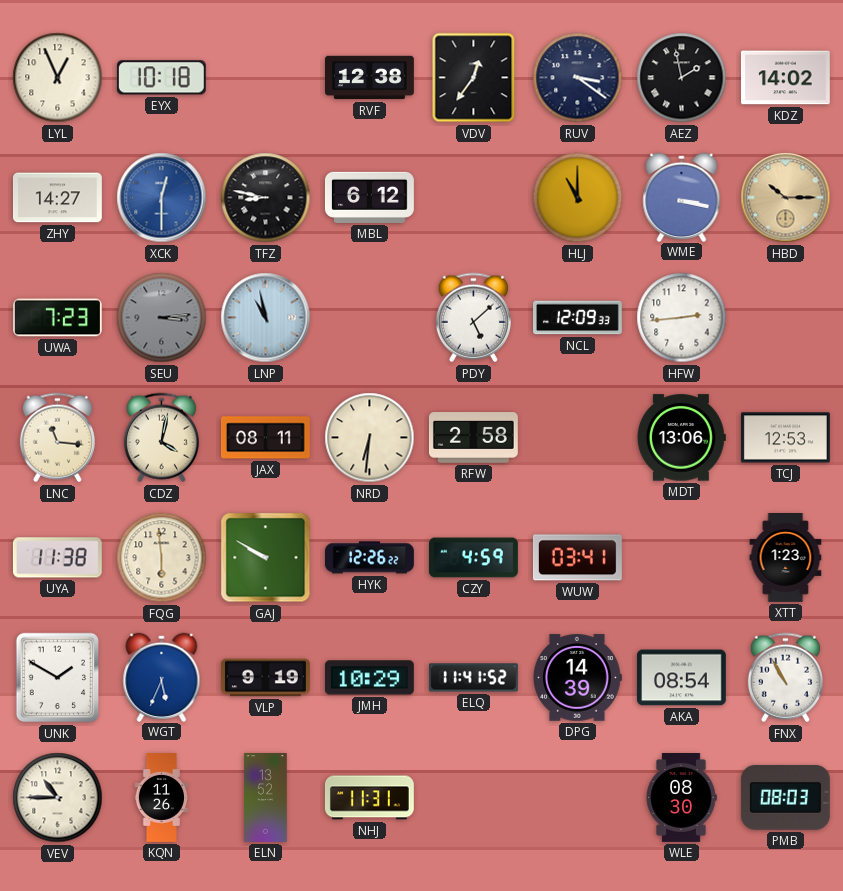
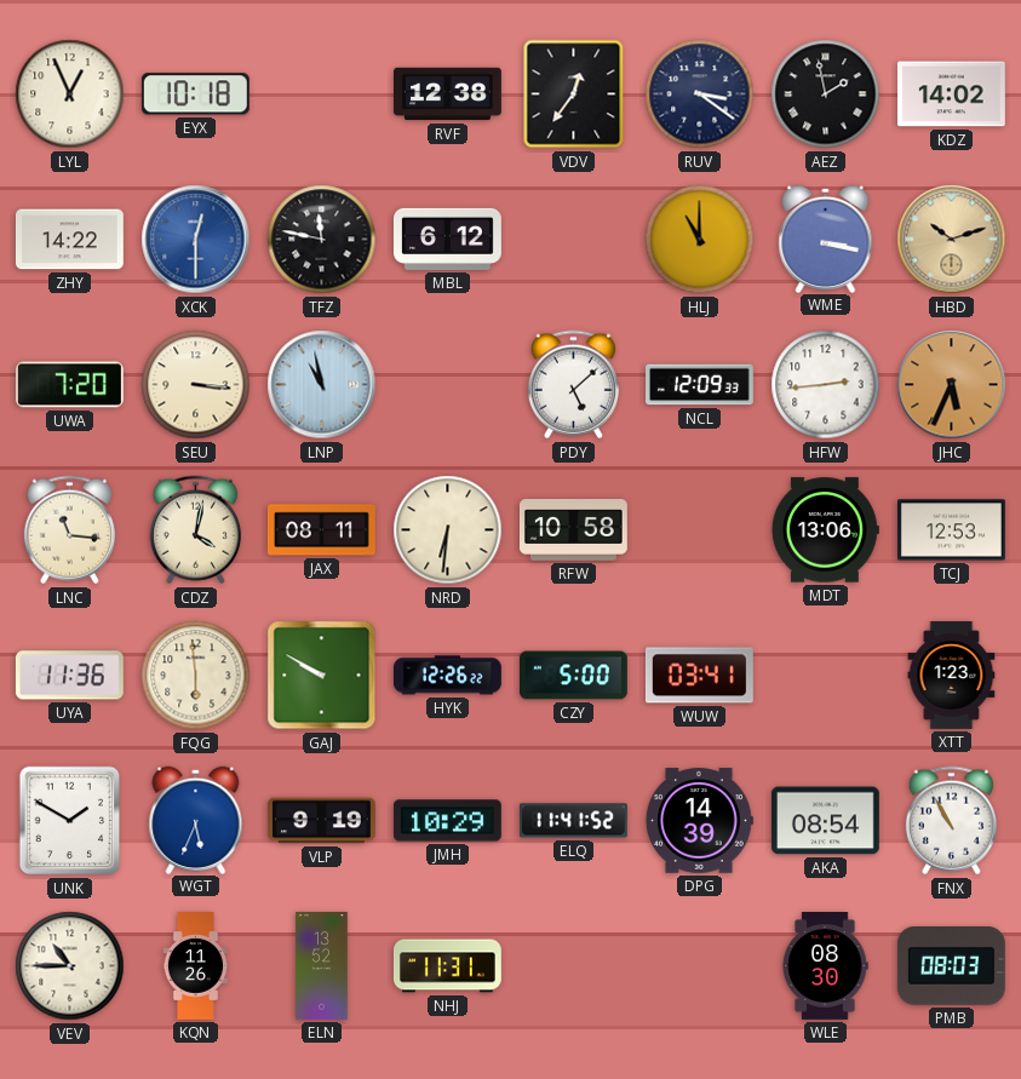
ZHY: 14:27 -> 14:22 (69, 240)
TFZ: 8:47 -> 11:47 (322, 240)
HBD: 10:15 -> 10:12 (952, 240)
UWA: 7:23 -> 7:20 (69, 385)
SEU: 3:14 -> 3:16 (196, 385)
SEU dial: grey -> cream (196, 385)
JHC: none -> 5:34 (952, 385)
RFW: 2:58 -> 10:58 (573, 530)
UYA: 11:38 -> 11:36 (69, 676)
CZY: 4:59 -> 5:00 (574, 676)
